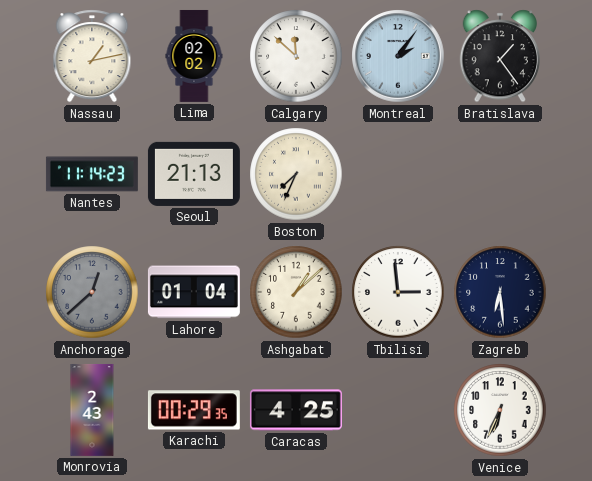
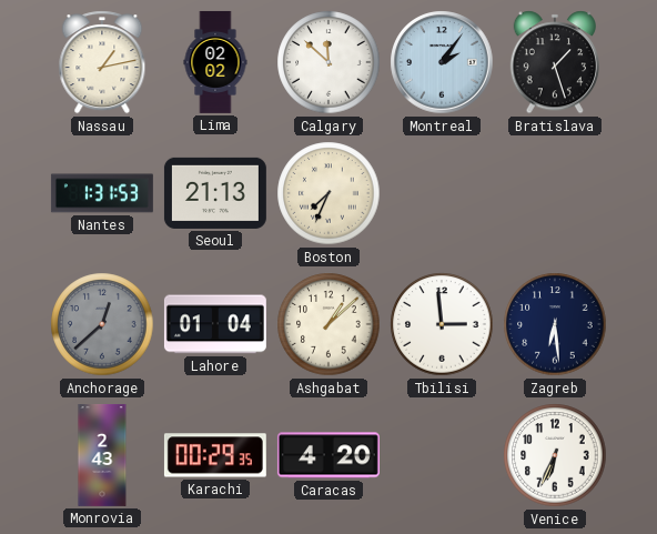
Bratislava: 1:24 -> 1:27 (554, 62)
Nantes: 11:14 -> 1:31 (102, 193)
Caracas: 4:25 -> 4:20 (328, 455)
